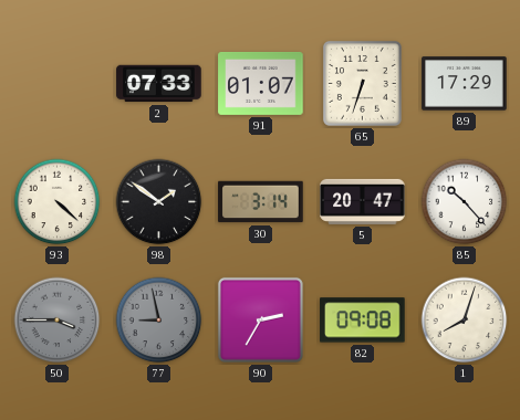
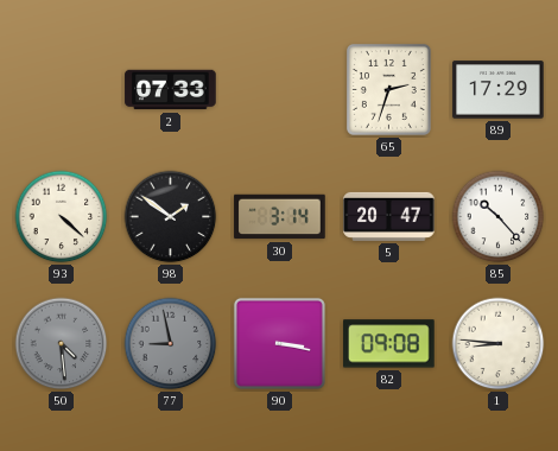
91: 01:07 -> none (261, 83)
65: 6:33 -> 2:33 (388, 89)
50: 3:45 -> 4:29 (62, 344)
90: 2:35 -> 3:17 (279, 343)
1: 8:03 -> 8:46 (499, 344)
